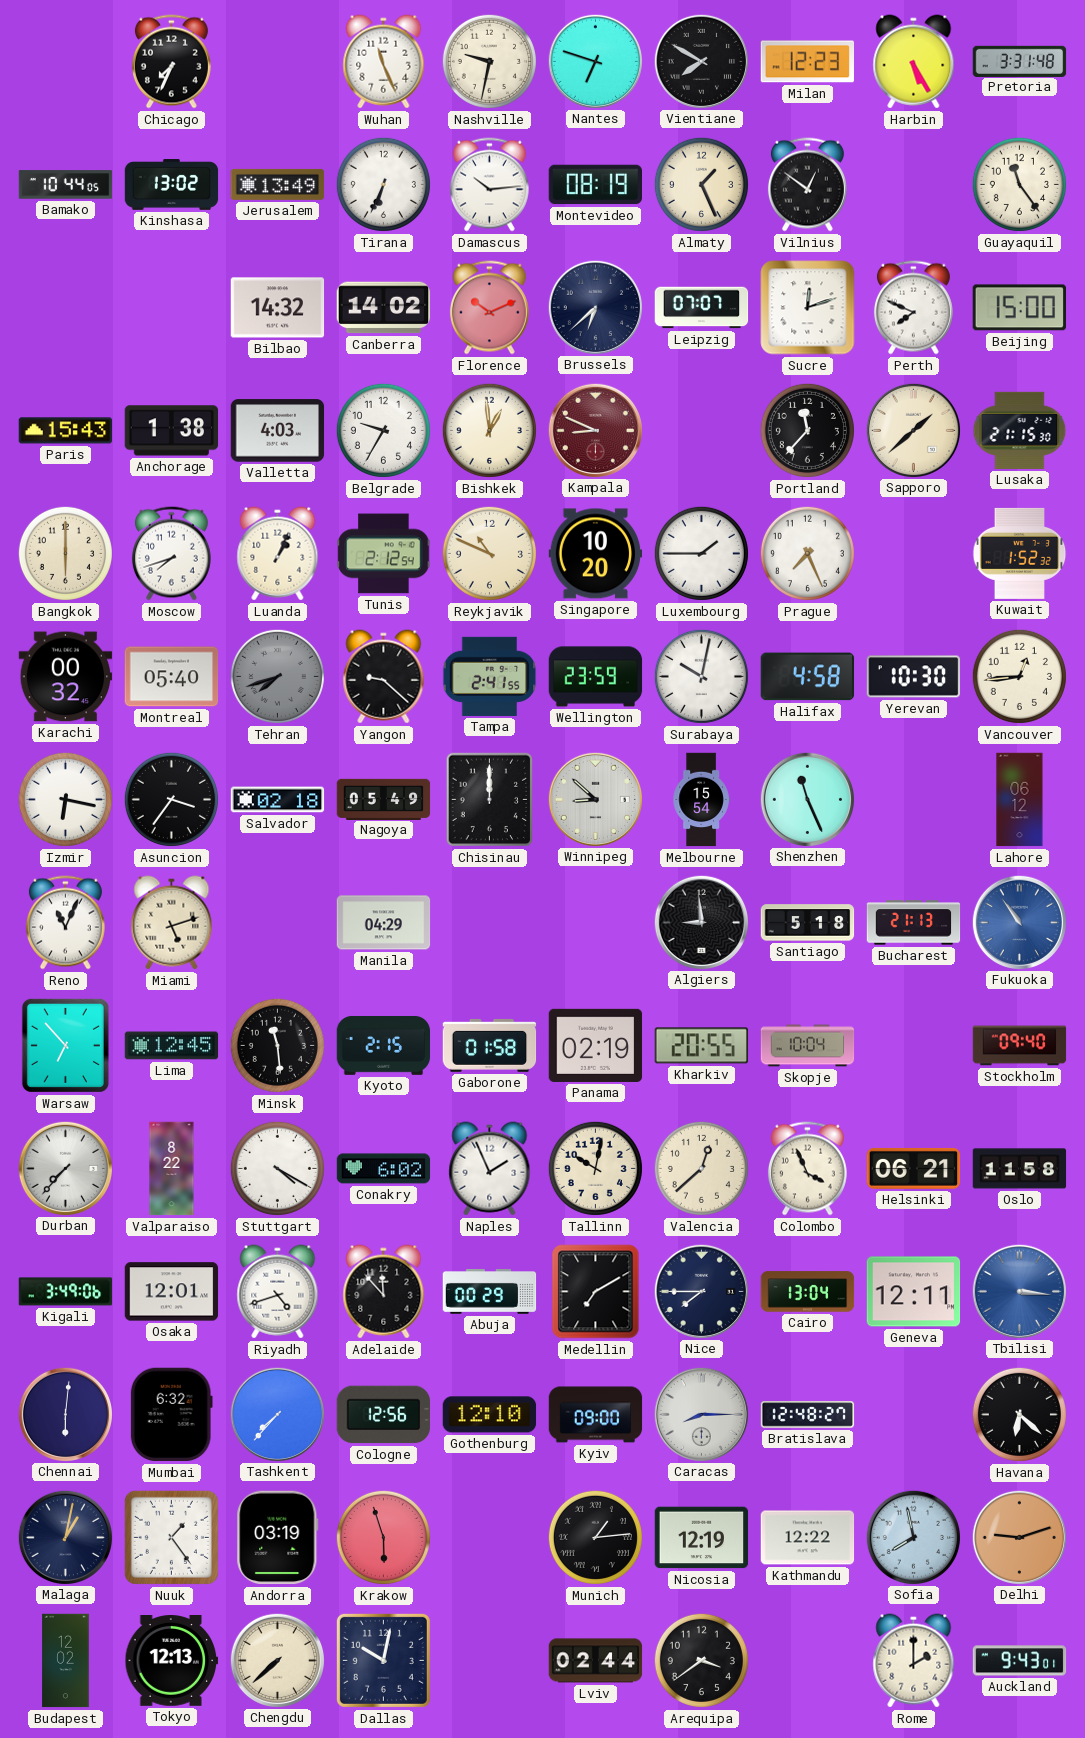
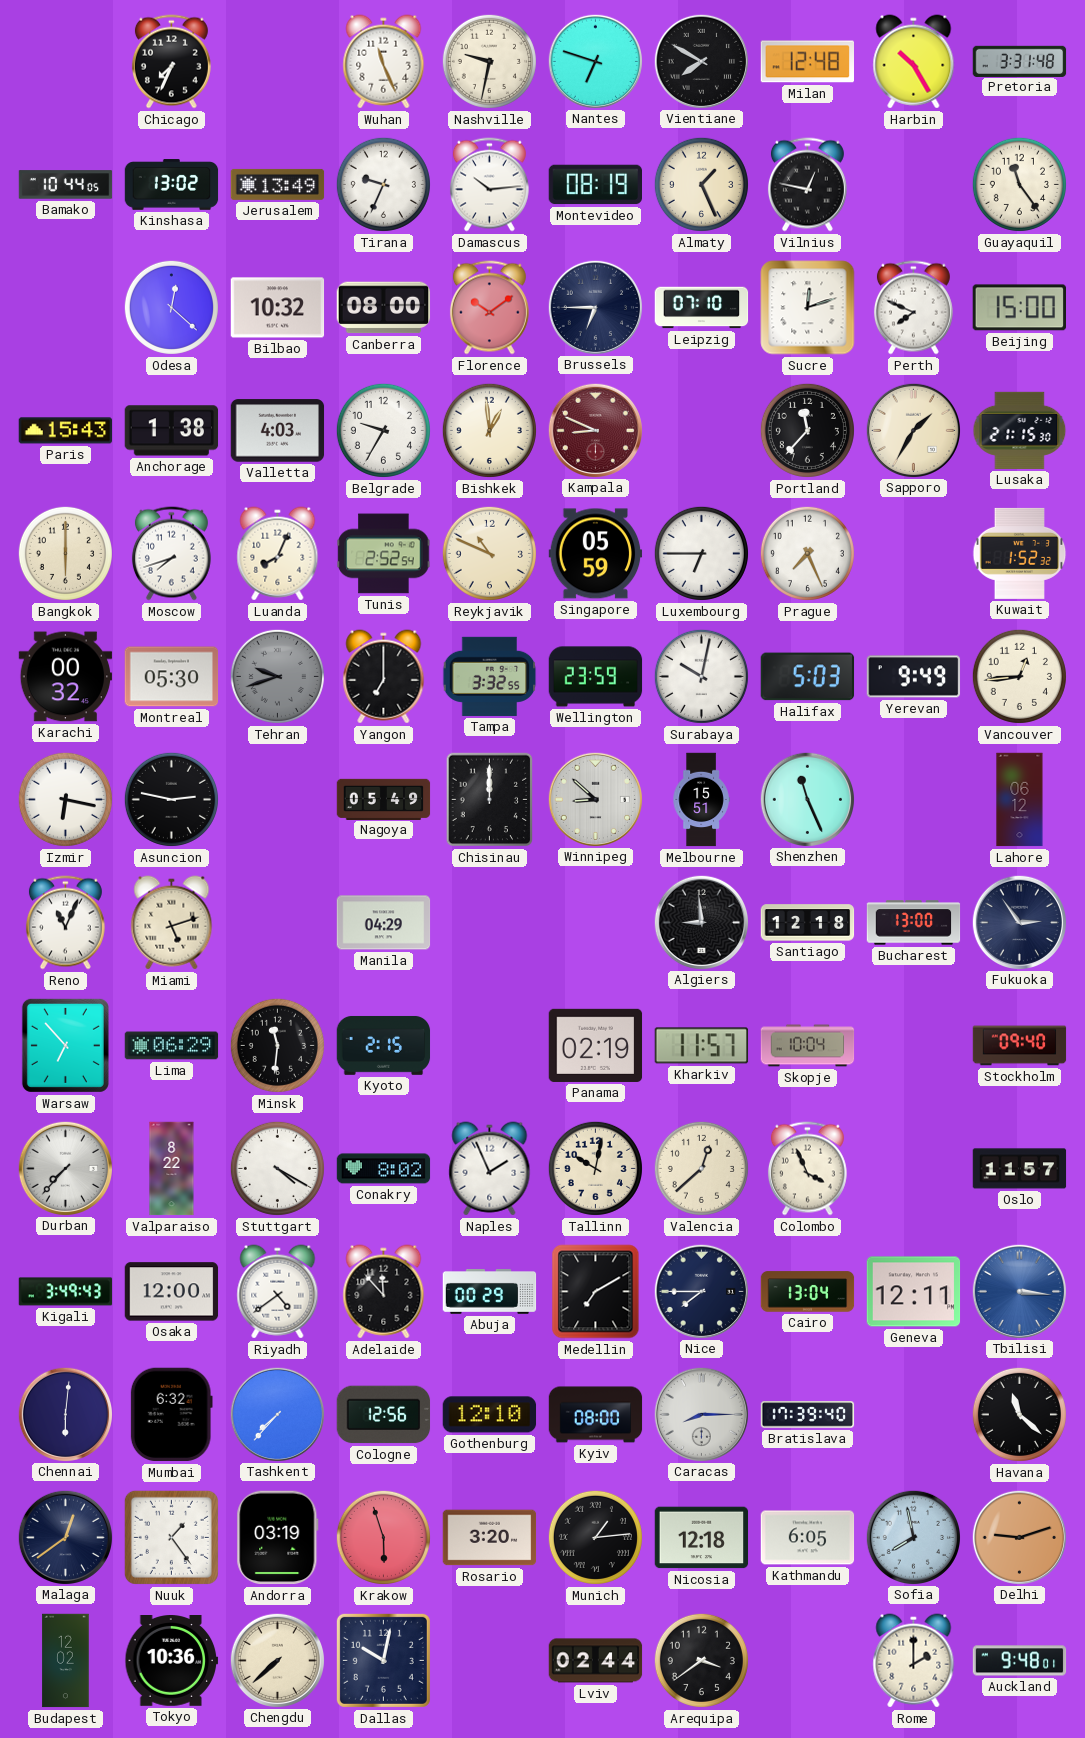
Milan: 12:23 -> 12:48 (807, 62)
Harbin: 5:25 -> 10:25 (914, 62)
Tirana: 6:34 -> 9:34 (383, 184)
Vilnius: 12:51 -> 12:47 (807, 185)
Odesa: none -> 12:22 (171, 307)
Bilbao: 14:32 -> 10:32 (278, 308)
Canberra: 14:02 -> 08:00 (384, 308)
Florence: 10:11 -> 10:09 (489, 308)
Brussels: 6:38 -> 6:45 (595, 307)
Leipzig: 07:07 -> 07:10 (702, 308)
Sapporo: 1:38 -> 1:35 (913, 430)
Luanda: 1:04 -> 8:04 (278, 554)
Tunis: 2:12 -> 2:52 (384, 554)
Singapore: 10:20 -> 05:59 (596, 554)
Luxembourg: 1:45 -> 6:45 (701, 553)
Montreal: 05:40 -> 05:30 (172, 677)
Tehran: 7:42 -> 9:42 (277, 676)
Yangon: 9:22 -> 7:00 (384, 677)
Tampa: 2:41 -> 3:32 (490, 676)
Halifax: 4:58 -> 5:03 (808, 677)
Yerevan: 10:30 -> 9:49 (914, 677)
Asuncion: 3:36 -> 2:47 (171, 799)
Salvador: 02:18 -> none (278, 800)
Melbourne: 15:54 -> 15:51 (701, 800)
Santiago: 5:18 -> 12:18 (808, 923)
Bucharest: 21:13 -> 13:00 (914, 923)
Fukuoka: 10:54 -> 2:54 (1019, 922)
Fukuoka dial: blue -> navy (1019, 922)
Lima: 12:45 -> 06:29 (172, 1046)
Minsk: 11:29 -> 11:31 (277, 1045)
Gaborone: 01:58 -> none (490, 1045)
Kharkiv: 20:55 -> 11:57 (702, 1046)
Conakry: 6:02 -> 8:02 (384, 1169)
Helsinki: 06:21 -> none (914, 1169)
Oslo: 11:58 -> 11:57 (1020, 1169)
Kigali: 3:49:06 -> 3:49:43 (66, 1292)
Osaka: 12:01 -> 12:00 (172, 1292)
Riyadh: 4:42 -> 4:39 (278, 1292)
Kyiv: 09:00 -> 08:00 (596, 1415)
Bratislava: 12:48 -> 17:39 (808, 1415)
Havana: 6:22 -> 11:22 (1019, 1414)
Malaga: 1:02 -> 12:39 (65, 1537)
Rosario: none -> 3:20 (490, 1538)
Nicosia: 12:19 -> 12:18 (702, 1538)
Kathmandu: 12:22 -> 6:05 (808, 1538)
Tokyo: 12:13 -> 10:36 (172, 1661)
Auckland: 9:43 -> 9:48 (1020, 1661)
